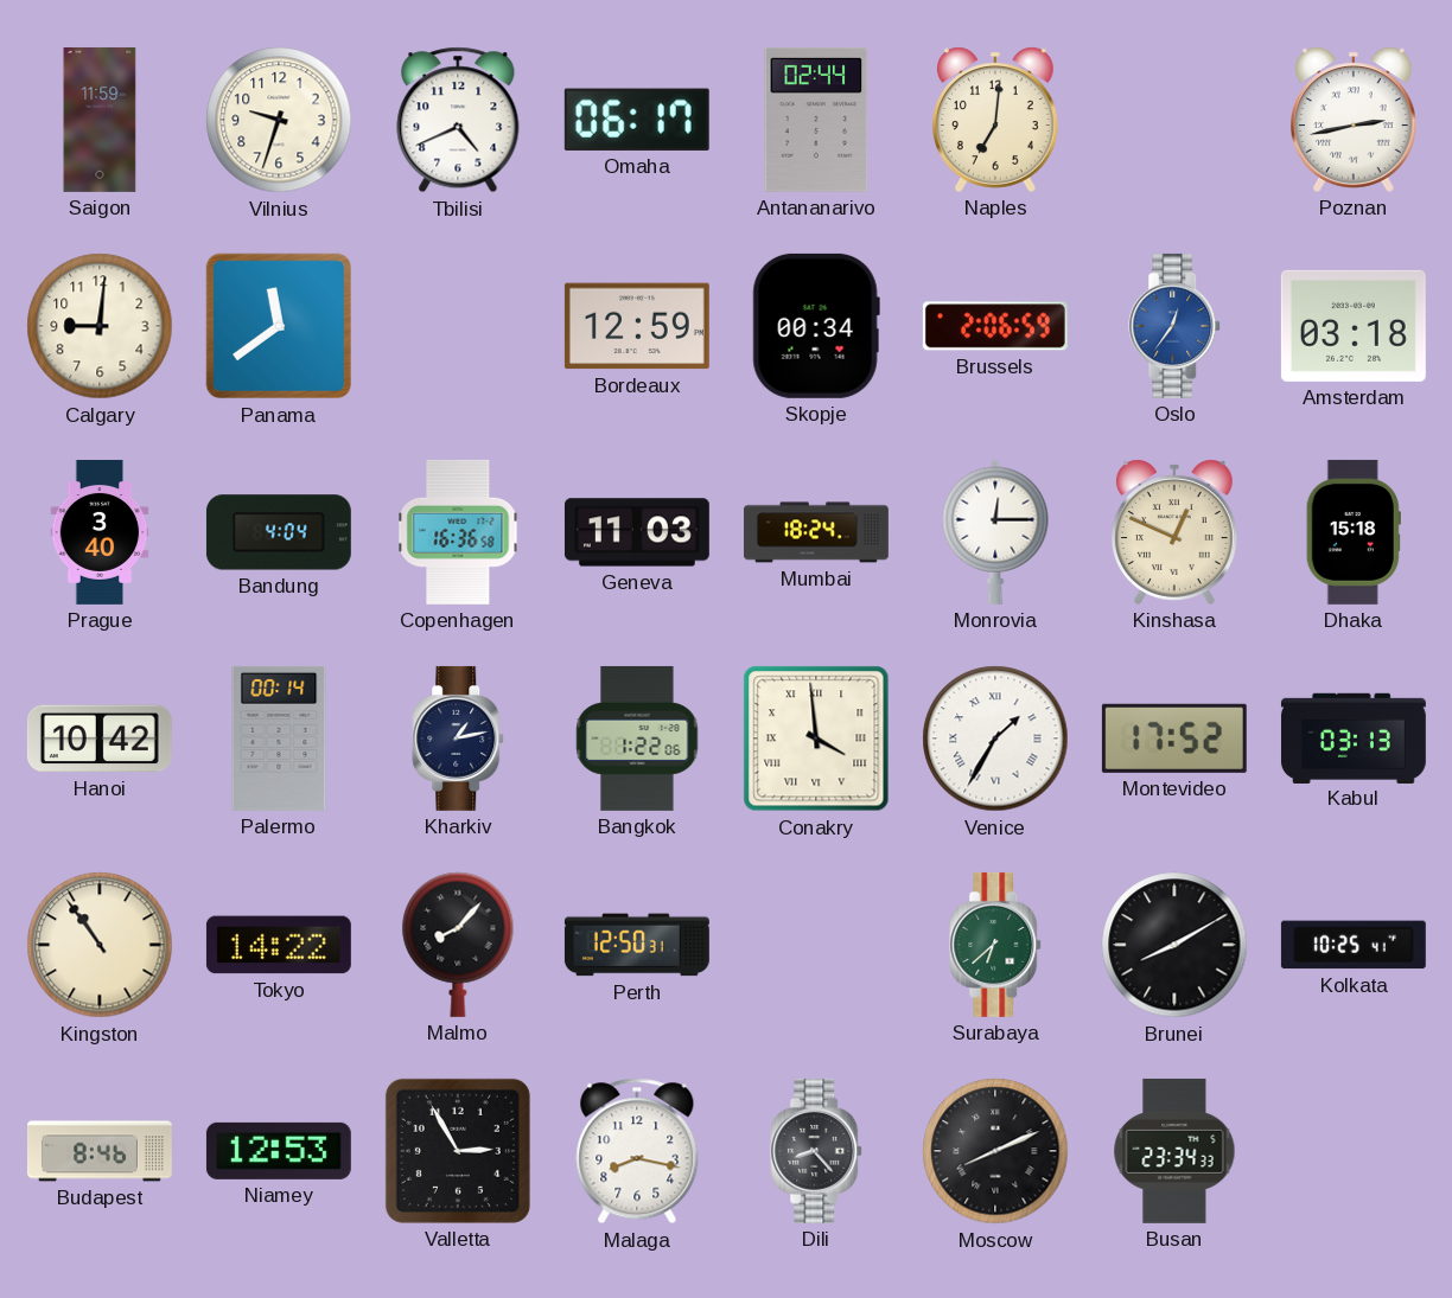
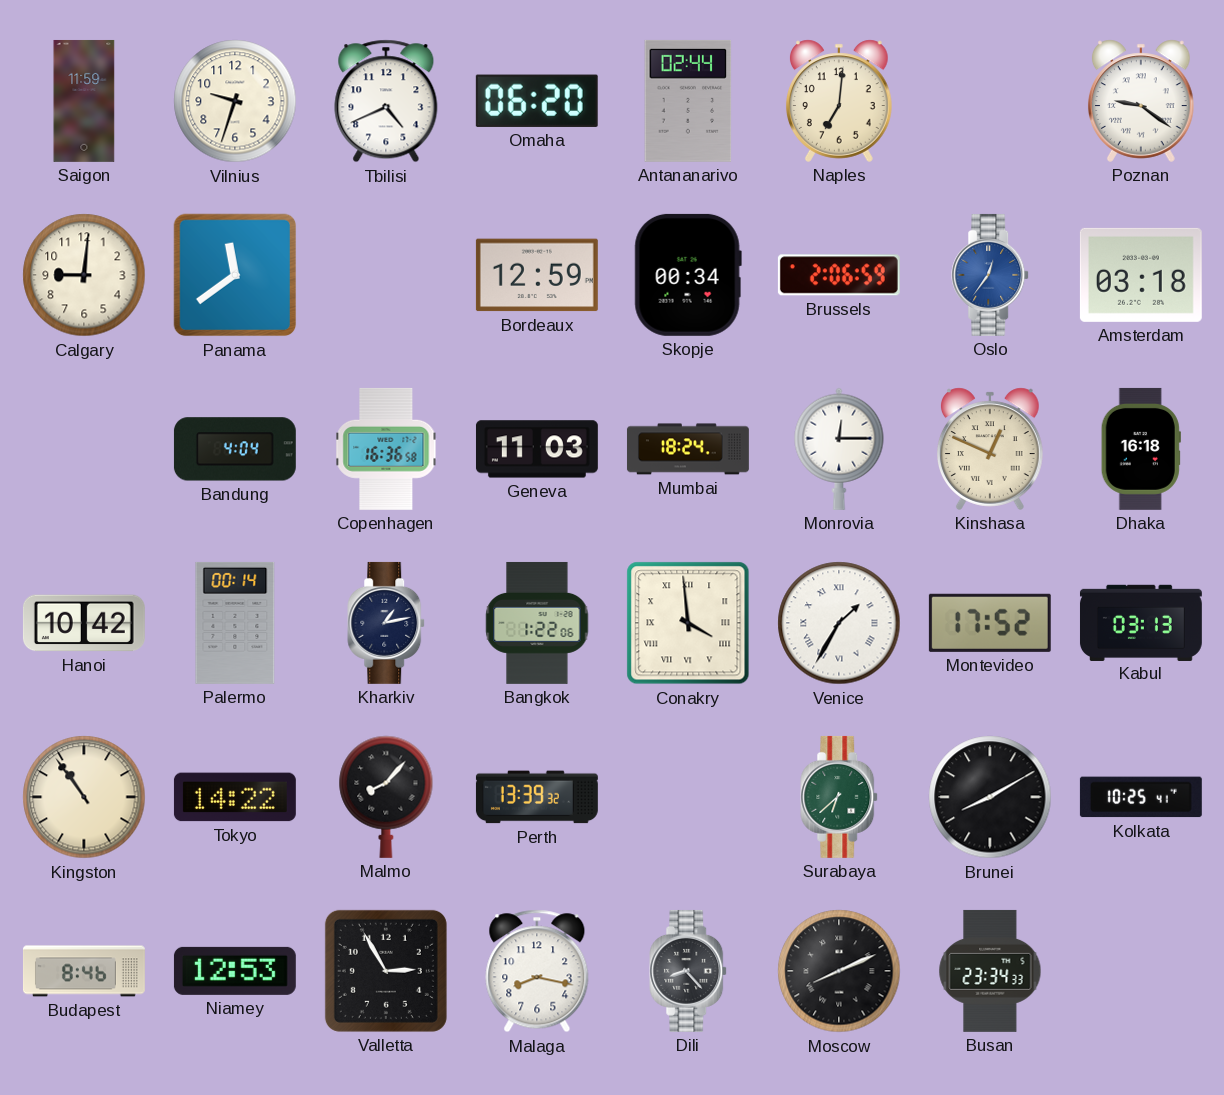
Omaha: 06:17 -> 06:20 (537, 101)
Poznan: 2:43 -> 9:21 (1141, 101)
Prague: 3:40 -> none (100, 532)
Dhaka: 15:18 -> 16:18 (1141, 449)
Perth: 12:50 -> 13:39 (537, 797)
